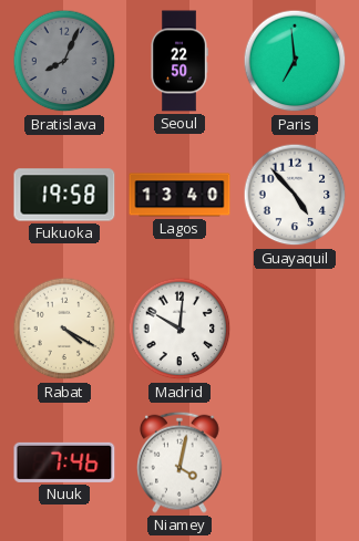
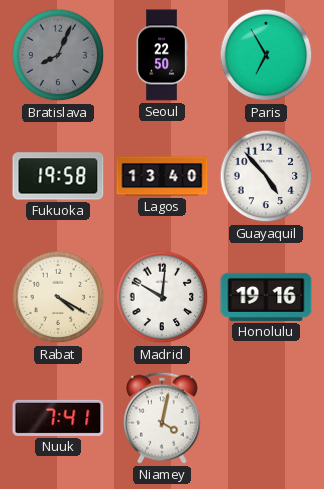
Paris: 6:59 -> 6:55 (266, 55)
Honolulu: none -> 19:16 (266, 297)
Nuuk: 7:46 -> 7:41 (58, 418)
